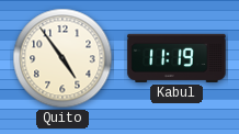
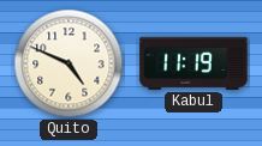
Quito: 4:54 -> 4:49 (69, 63)
